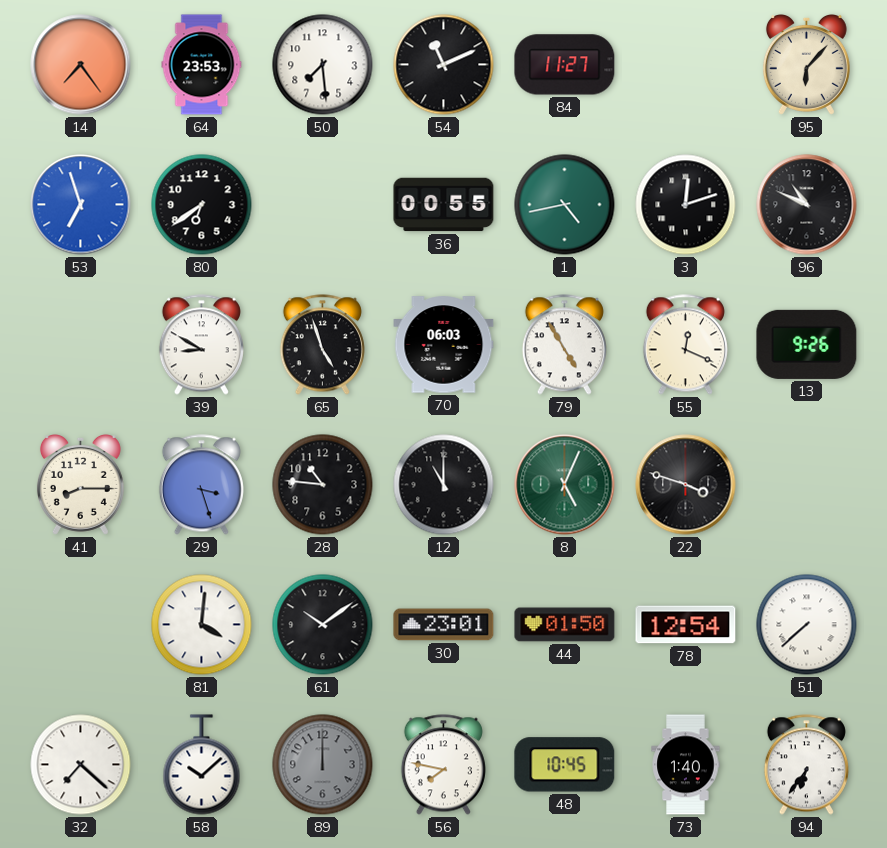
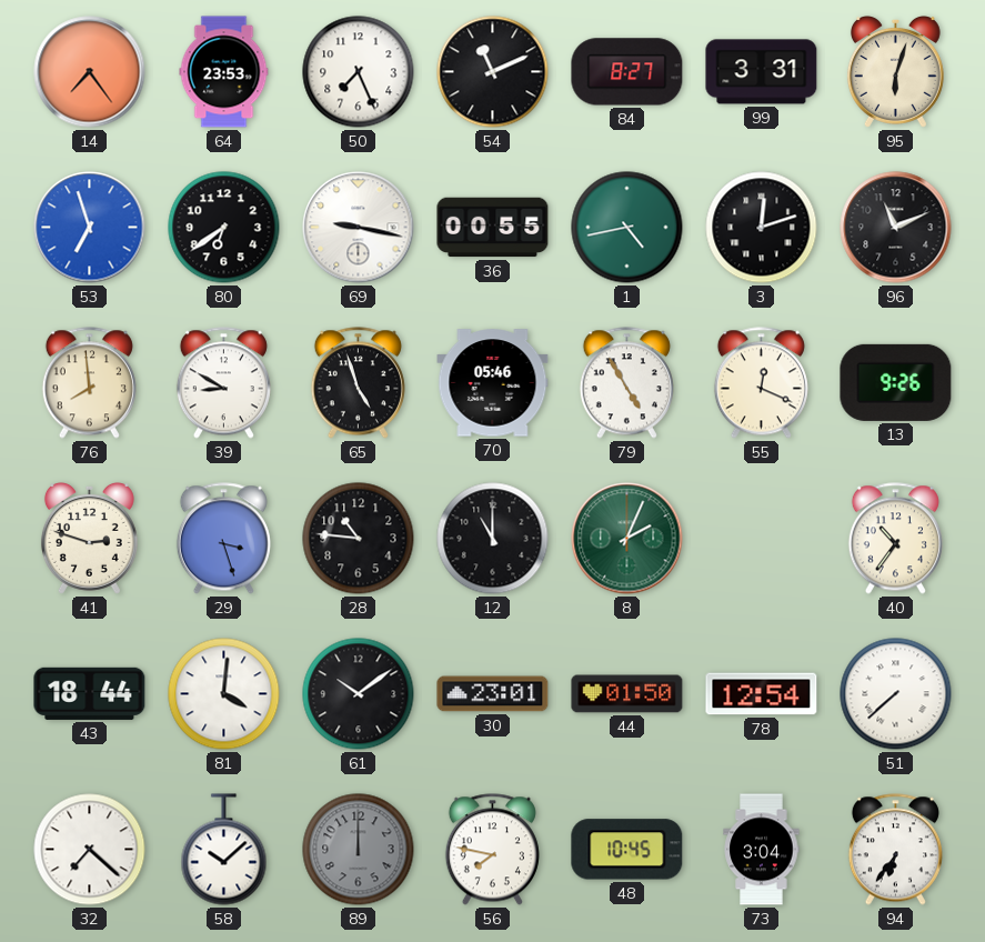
50: 7:29 -> 7:26 (359, 72)
84: 11:27 -> 8:27 (627, 72)
99: none -> 3:31 (762, 72)
95: 6:07 -> 6:03 (895, 72)
69: none -> 9:17 (359, 228)
96: 10:49 -> 11:11 (896, 228)
76: none -> 7:59 (89, 383)
70: 06:03 -> 05:46 (493, 383)
41: 8:15 -> 2:48 (89, 539)
8: 5:04 -> 2:04 (627, 539)
22: 3:48 -> none (686, 485)
40: none -> 10:36 (895, 539)
43: none -> 18:44 (90, 693)
73: 1:40 -> 3:04 (762, 850)
